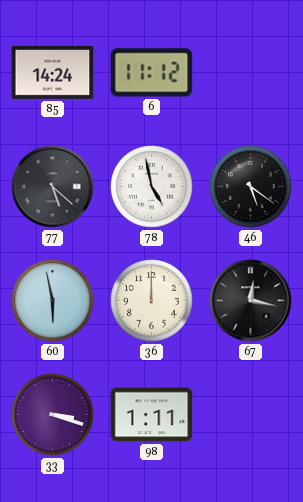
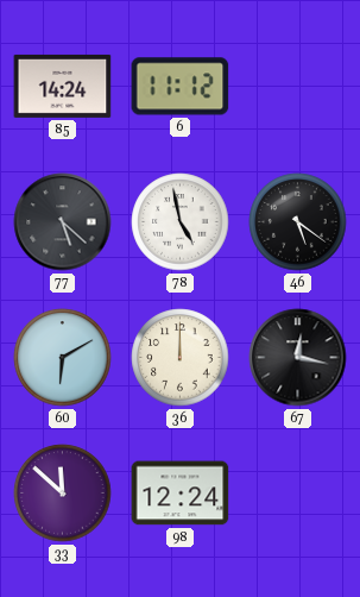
60: 5:58 -> 6:10 (63, 358)
33: 3:18 -> 11:52 (63, 494)
98: 1:11 -> 12:24 (181, 494)
